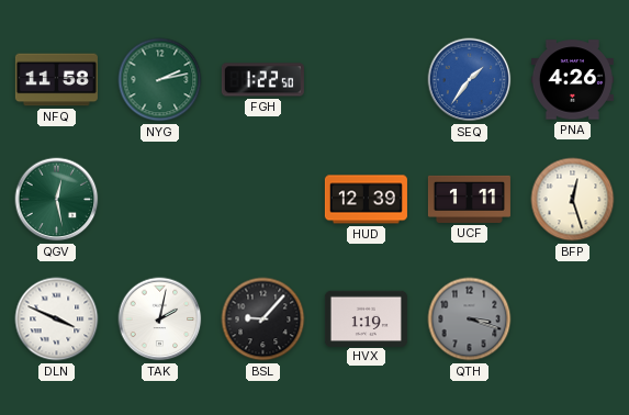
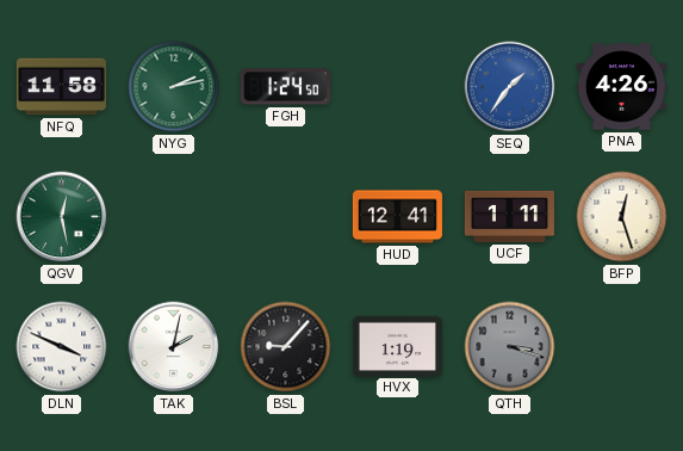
FGH: 1:22 -> 1:24 (285, 87)
HUD: 12:39 -> 12:41 (397, 217)
